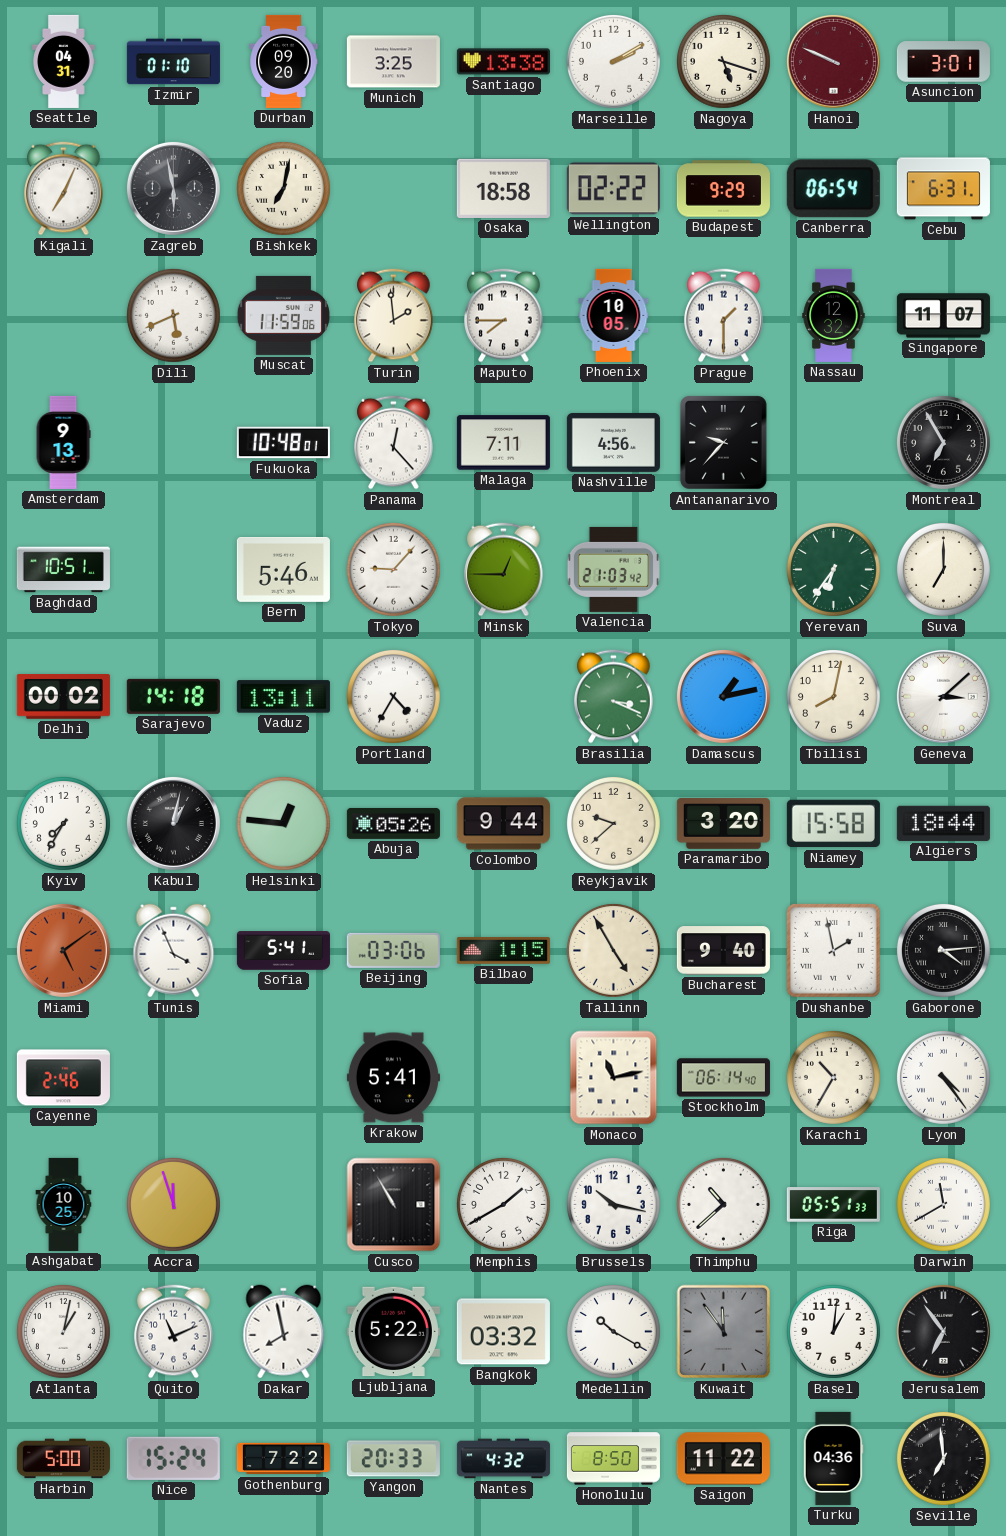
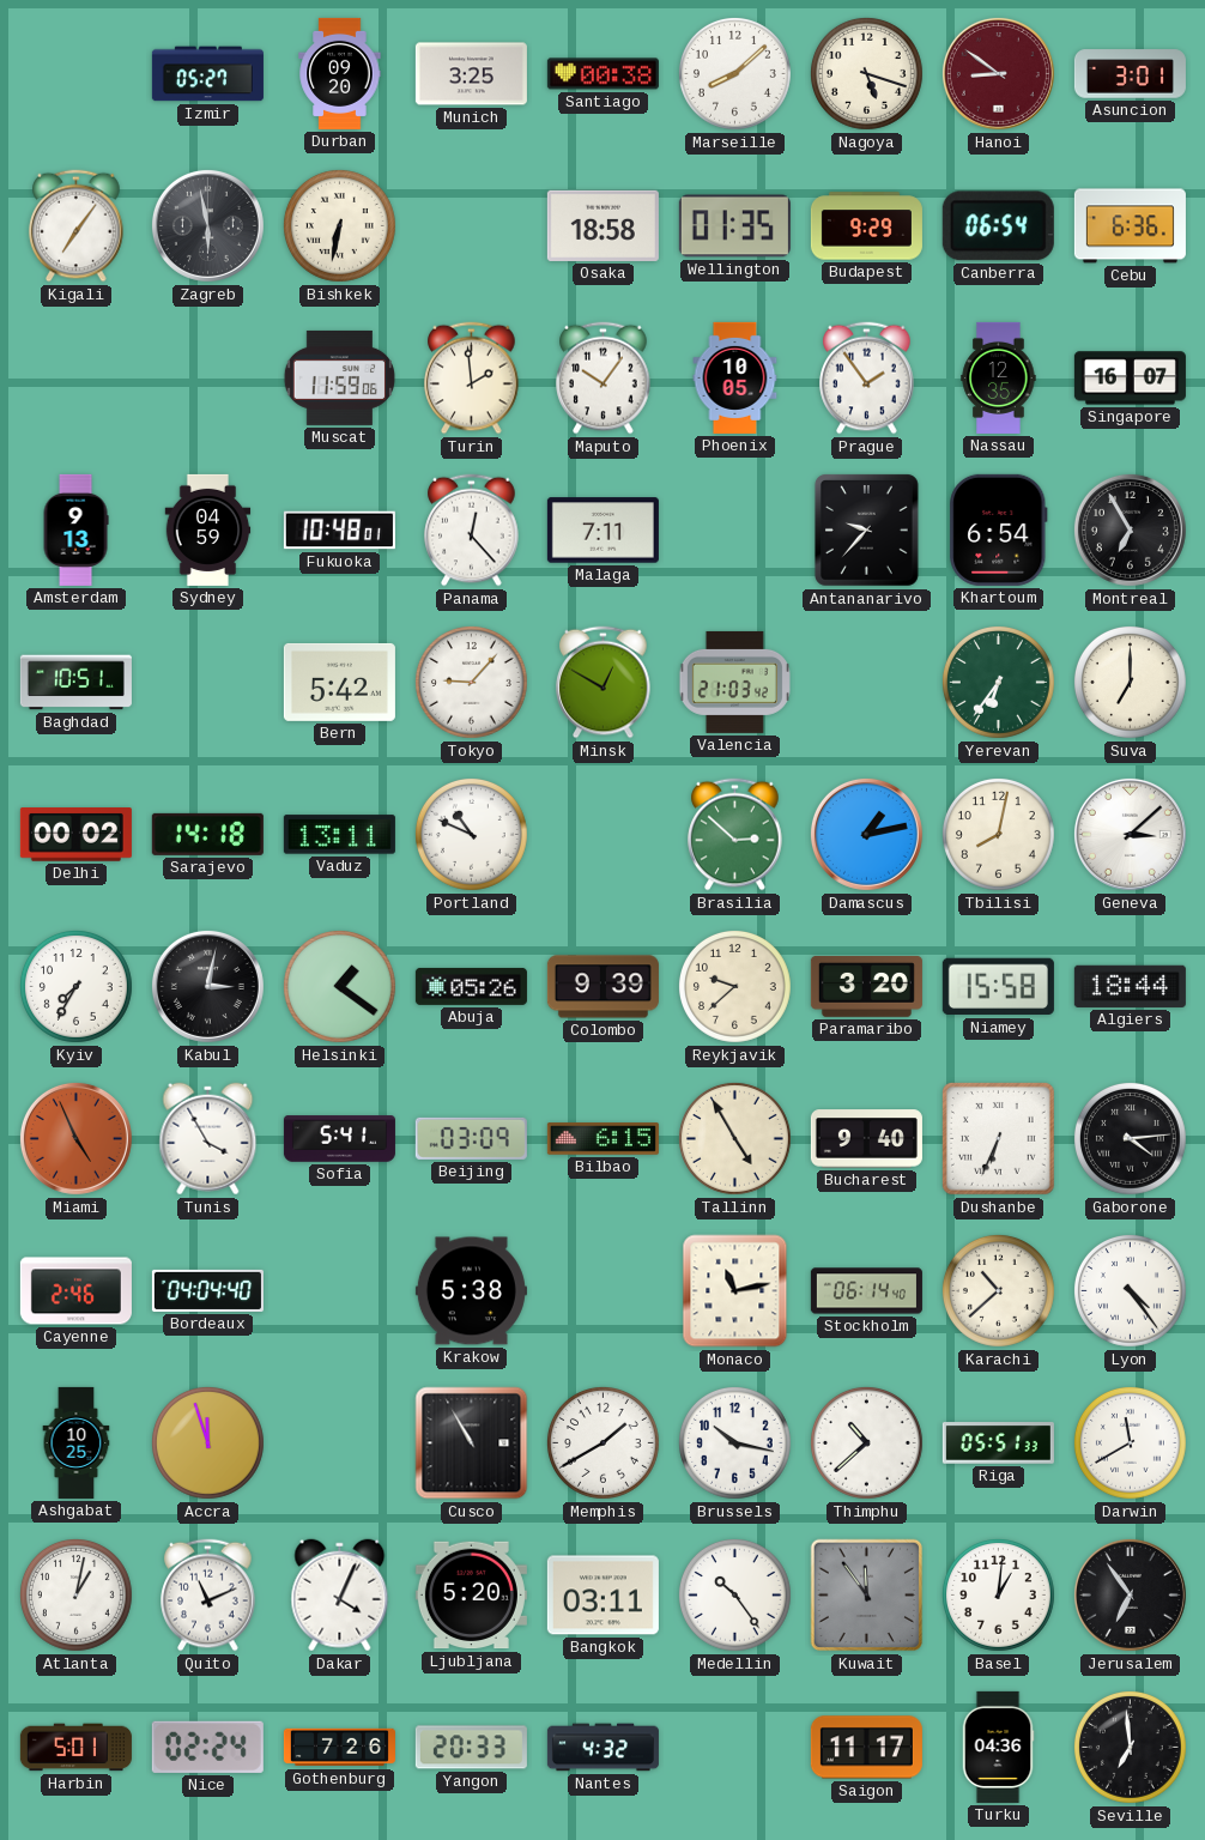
Seattle: 04:31 -> none (64, 61)
Izmir: 01:10 -> 05:27 (207, 74)
Santiago: 13:38 -> 00:38 (602, 74)
Marseille: 2:10 -> 8:08 (734, 73)
Hanoi: 9:49 -> 8:51 (998, 73)
Kigali: 7:04 -> 7:06 (77, 226)
Bishkek: 7:02 -> 6:32 (339, 225)
Wellington: 02:22 -> 01:35 (734, 226)
Cebu: 6:31 -> 6:36 (1130, 226)
Dili: 5:41 -> none (173, 315)
Maputo: 7:45 -> 10:06 (604, 379)
Prague: 1:30 -> 1:54 (867, 379)
Nassau: 12:32 -> 12:35 (999, 377)
Singapore: 11:07 -> 16:07 (1130, 379)
Sydney: none -> 04:59 (208, 529)
Nashville: 4:56 -> none (613, 442)
Khartoum: none -> 6:54 (999, 529)
Bern: 5:46 -> 5:42 (339, 682)
Minsk: 12:45 -> 12:50 (604, 683)
Portland: 4:35 -> 10:49 (471, 834)
Brasilia: 3:19 -> 2:52 (735, 835)
Kabul: 1:02 -> 3:02 (207, 986)
Helsinki: 12:46 -> 1:21 (339, 986)
Colombo: 9:44 -> 9:39 (602, 987)
Miami: 5:09 -> 4:56 (75, 1138)
Tunis: 3:56 -> 3:55 (208, 1139)
Beijing: 03:06 -> 03:09 (471, 1138)
Bilbao: 1:15 -> 6:15 (602, 1139)
Dushanbe: 1:58 -> 6:34 (999, 1139)
Bordeaux: none -> 04:04 (207, 1290)
Krakow: 5:41 -> 5:38 (471, 1291)
Karachi: 10:35 -> 10:38 (998, 1290)
Dakar: 7:58 -> 4:04 (340, 1596)
Ljubljana: 5:22 -> 5:20 (471, 1596)
Bangkok: 03:32 -> 03:11 (602, 1596)
Medellin: 10:20 -> 10:24 (734, 1594)
Harbin: 5:00 -> 5:01 (75, 1748)
Nice: 15:24 -> 02:24 (207, 1747)
Gothenburg: 7:22 -> 7:26 (339, 1748)
Honolulu: 8:50 -> none (613, 1459)
Saigon: 11:22 -> 11:17 (866, 1748)
